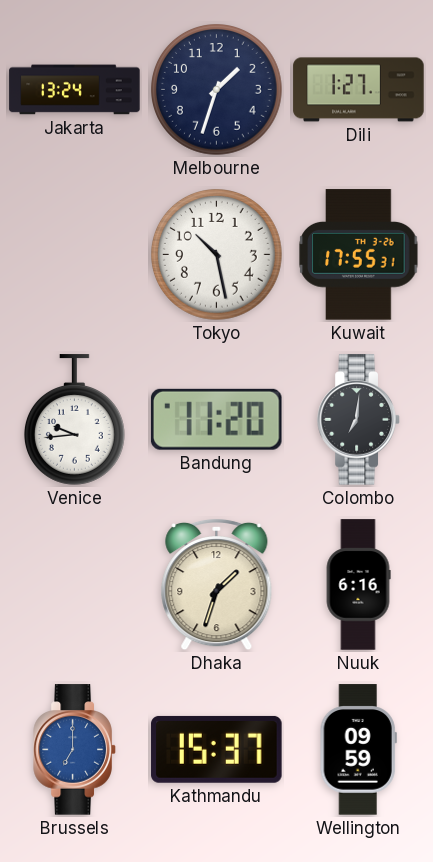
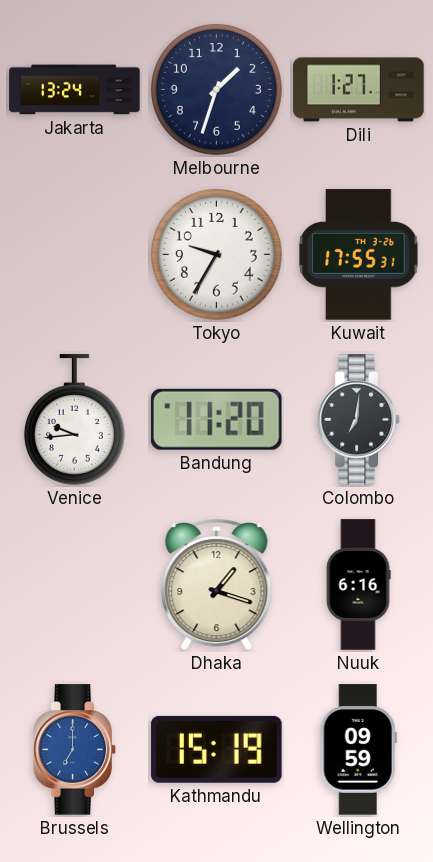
Tokyo: 10:28 -> 9:35 (217, 255)
Dhaka: 1:33 -> 1:18 (217, 585)
Kathmandu: 15:37 -> 15:19 (217, 749)
